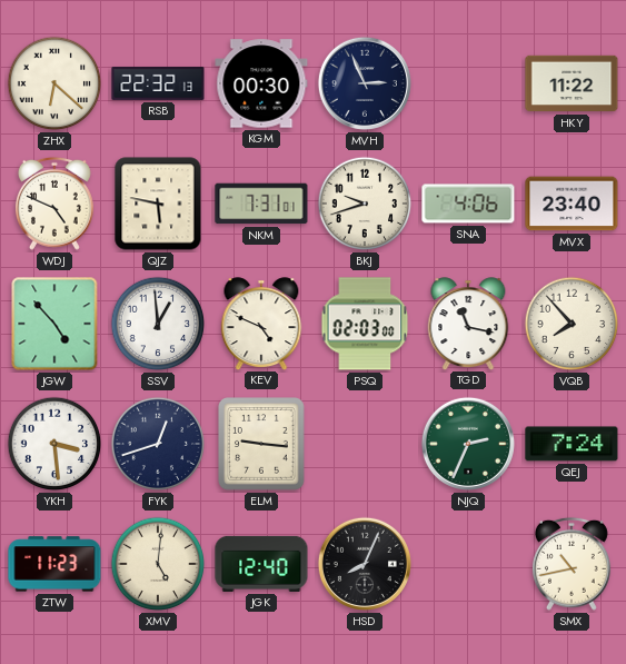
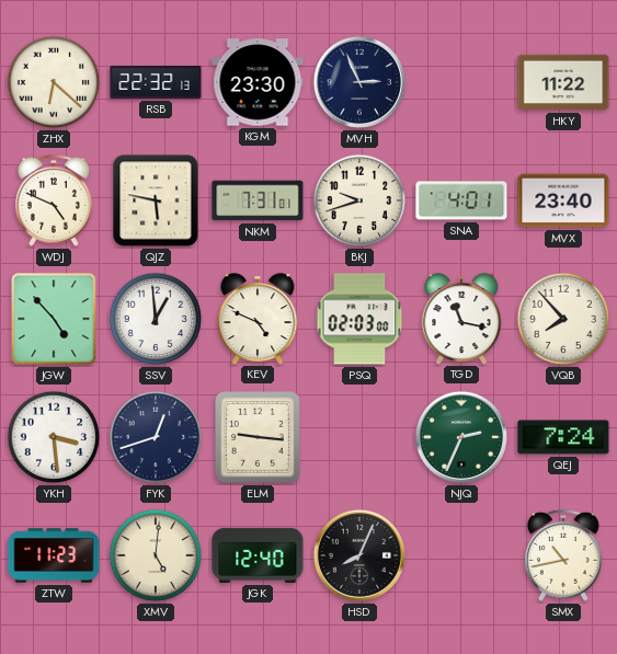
KGM: 00:30 -> 23:30 (258, 82)
SNA: 4:06 -> 4:01 (461, 200)
